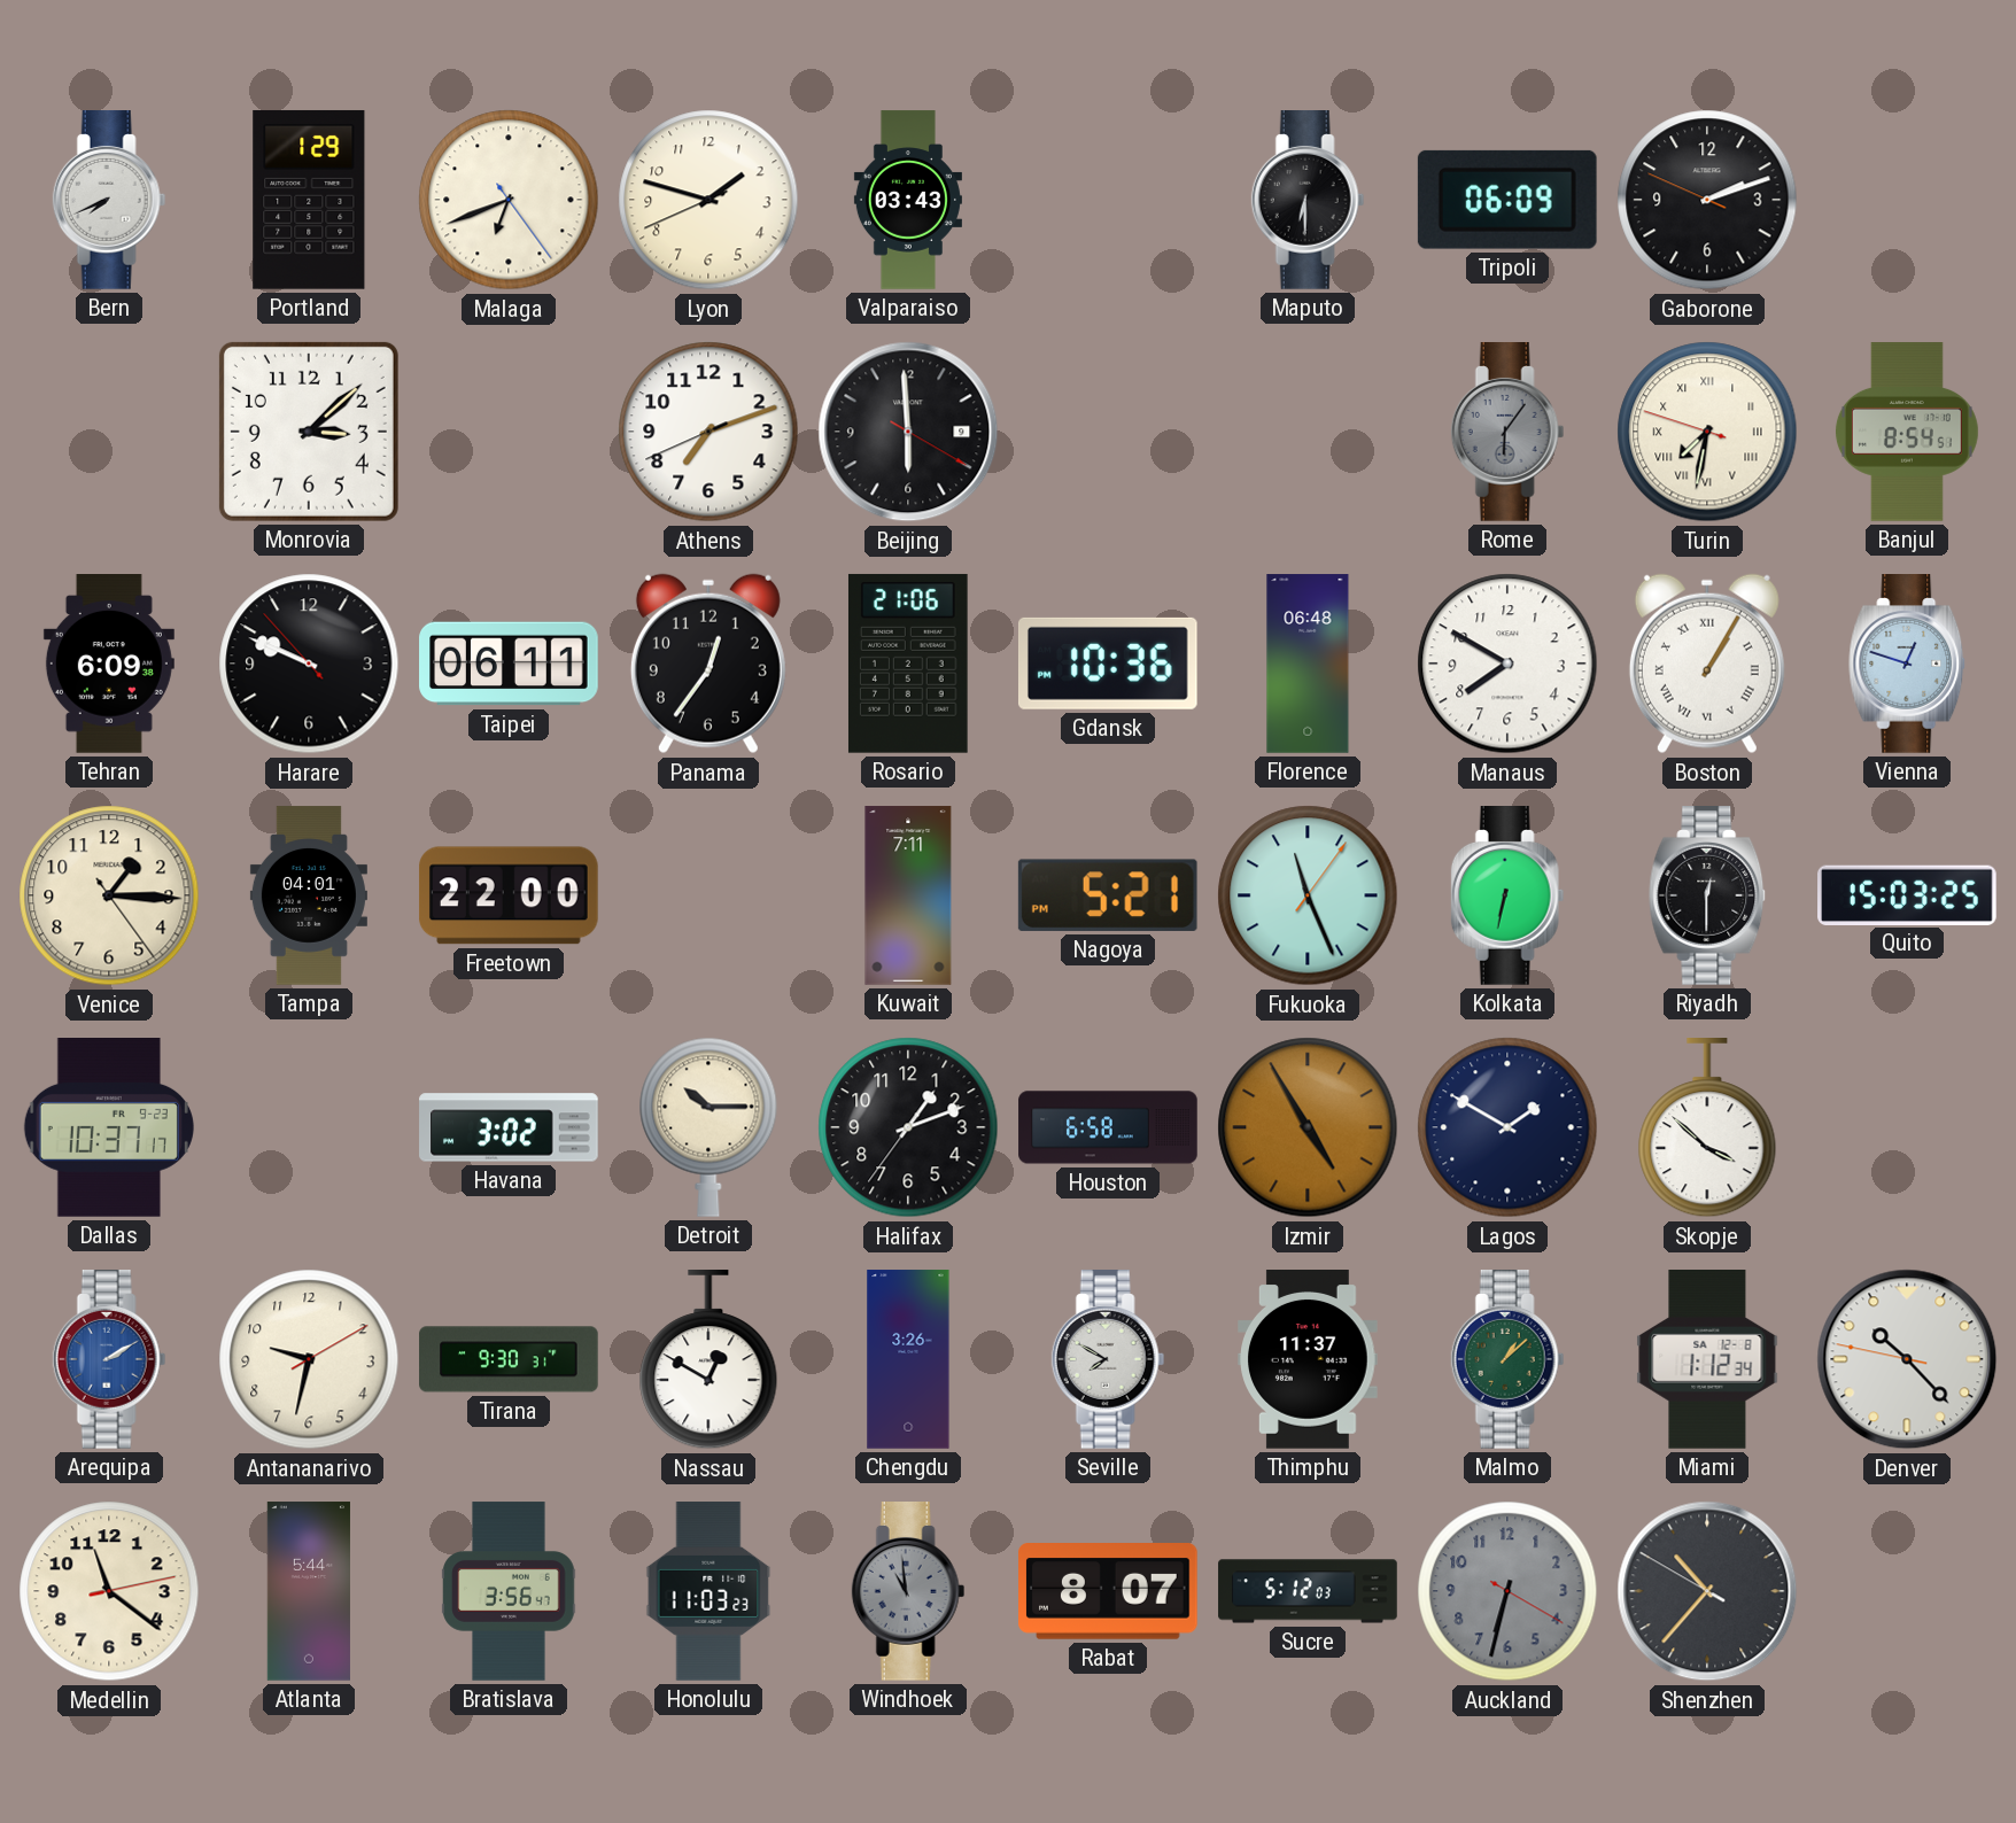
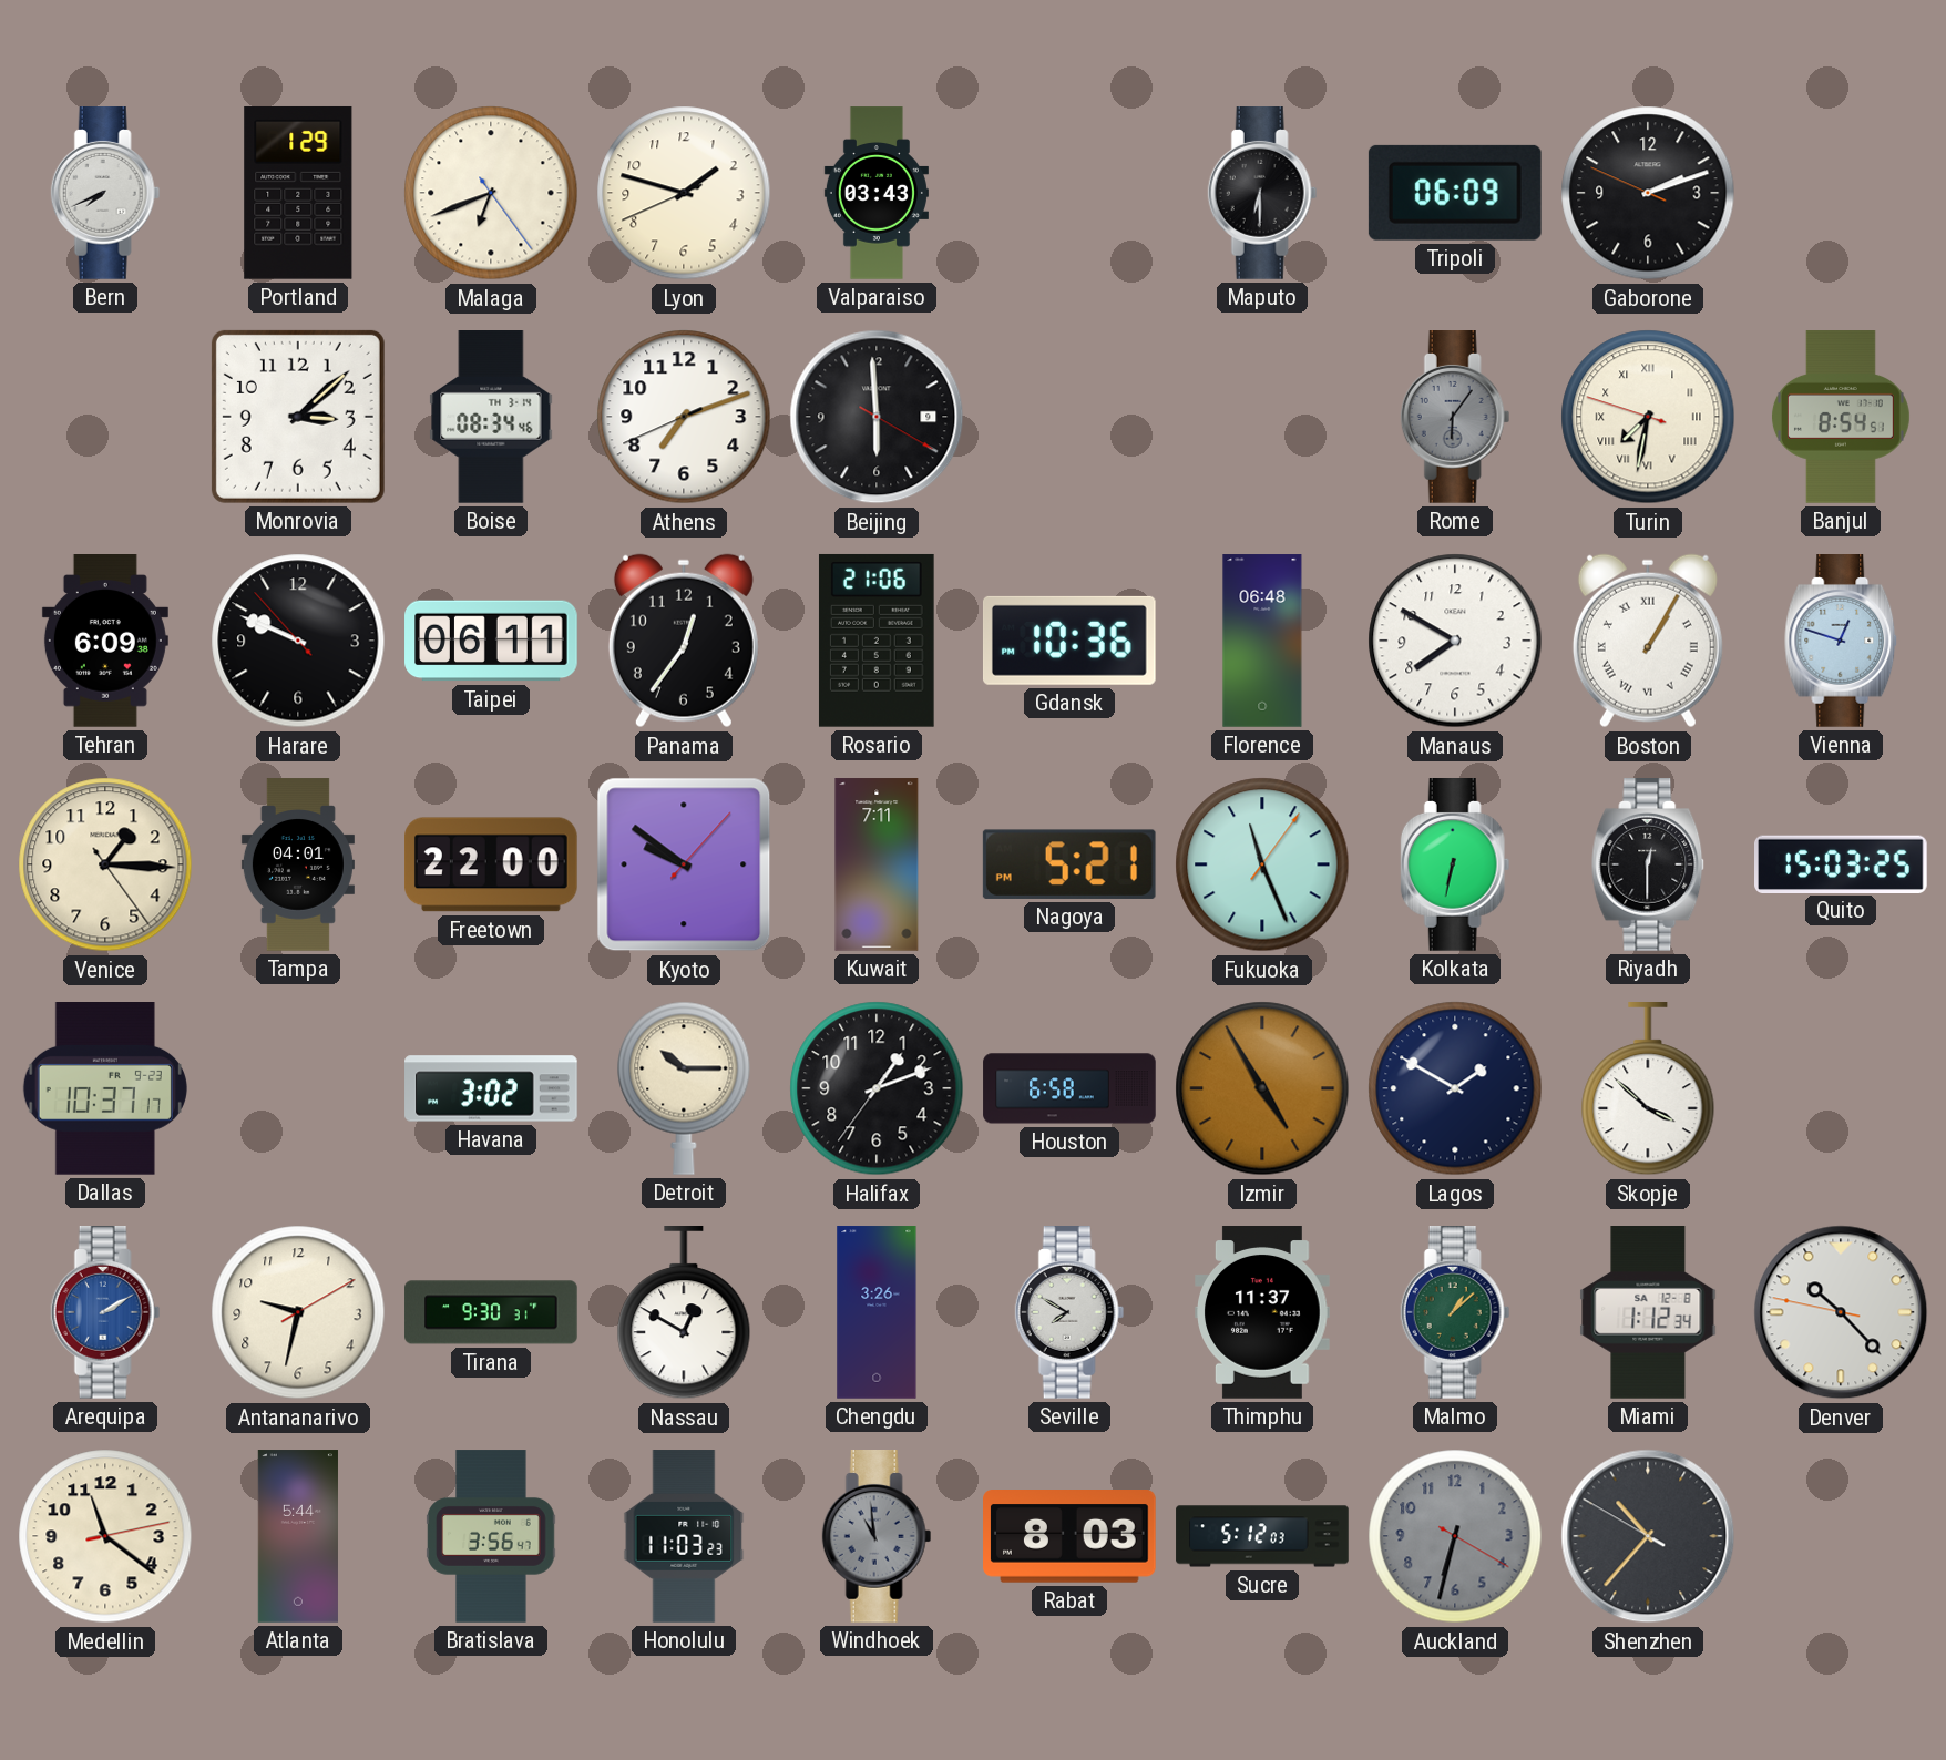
Boise: none -> 08:34 (491, 417)
Kyoto: none -> 9:51 (684, 864)
Rabat: 8:07 -> 8:03 (1071, 1537)
